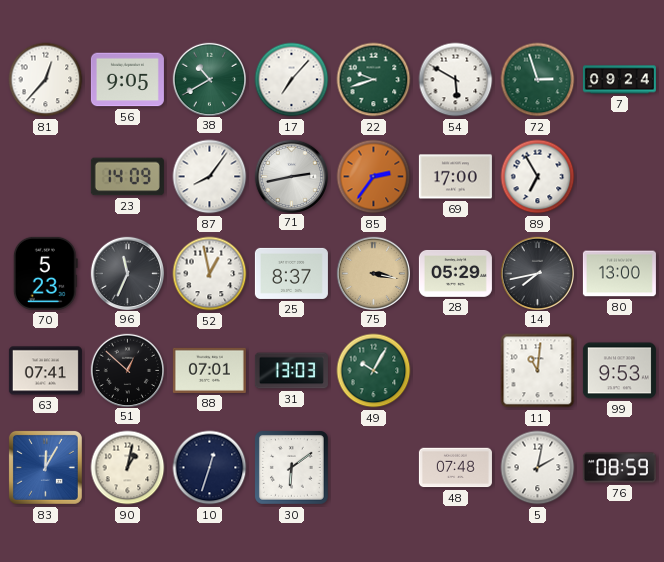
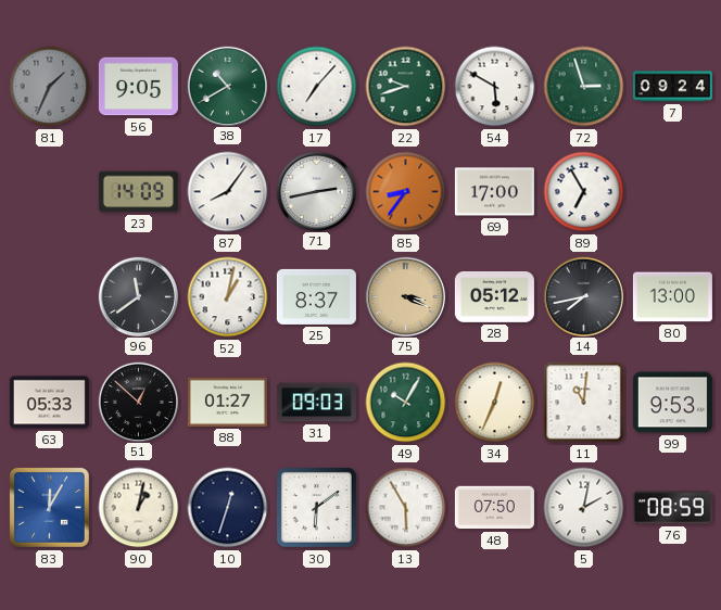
81: 12:37 -> 1:34 (50, 87)
81 dial: white -> grey (50, 87)
85: 2:36 -> 8:36 (406, 192)
70: 5:23 -> none (45, 273)
96: 11:34 -> 11:39 (138, 296)
52: 12:58 -> 1:02 (228, 297)
75: 3:17 -> 3:19 (405, 296)
28: 05:29 -> 05:12 (494, 296)
63: 07:41 -> 05:33 (49, 403)
88: 07:01 -> 01:27 (227, 402)
31: 13:03 -> 09:03 (316, 403)
34: none -> 12:34 (495, 403)
13: none -> 5:55 (406, 508)
48: 07:48 -> 07:50 (494, 508)
